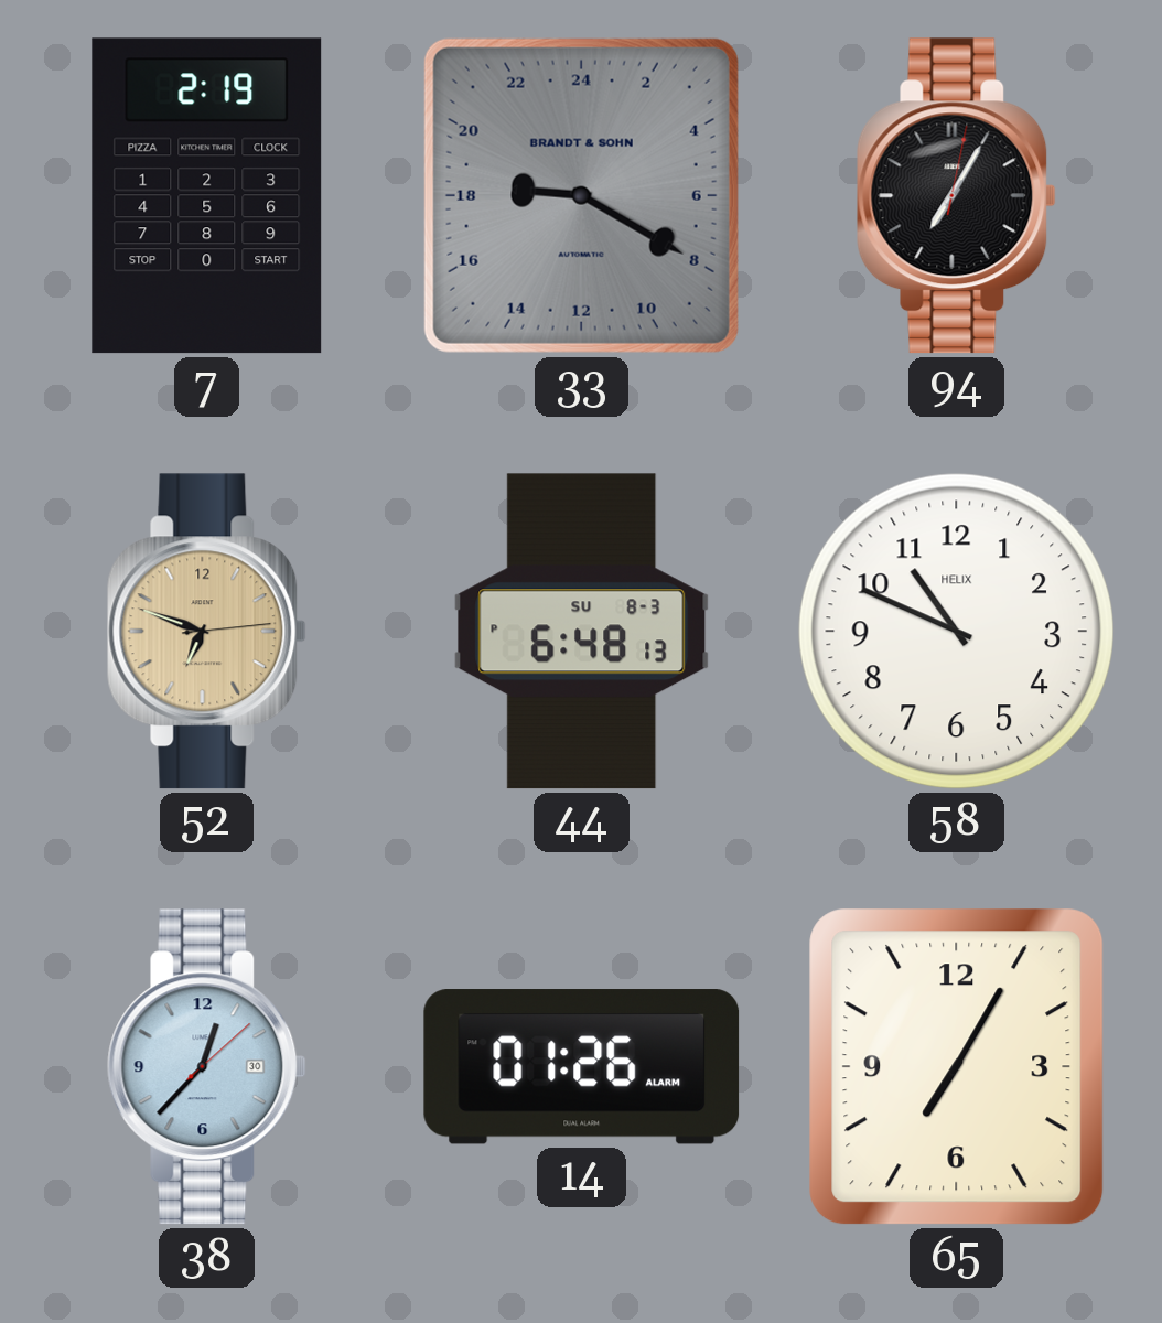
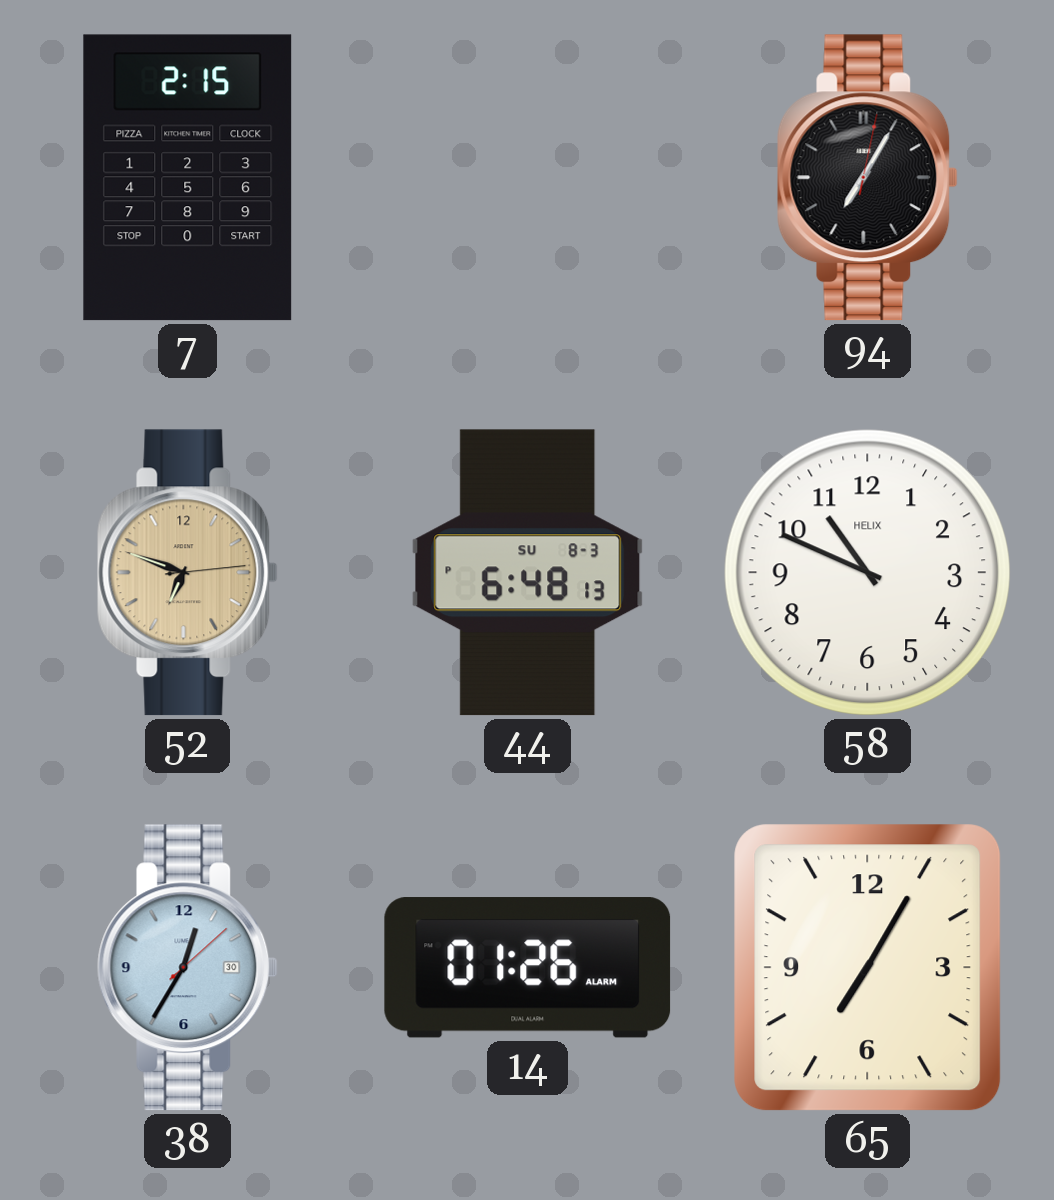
7: 2:19 -> 2:15 (188, 178)
33: 18:20 -> none (581, 195)
38: 12:37 -> 12:35 (187, 968)
